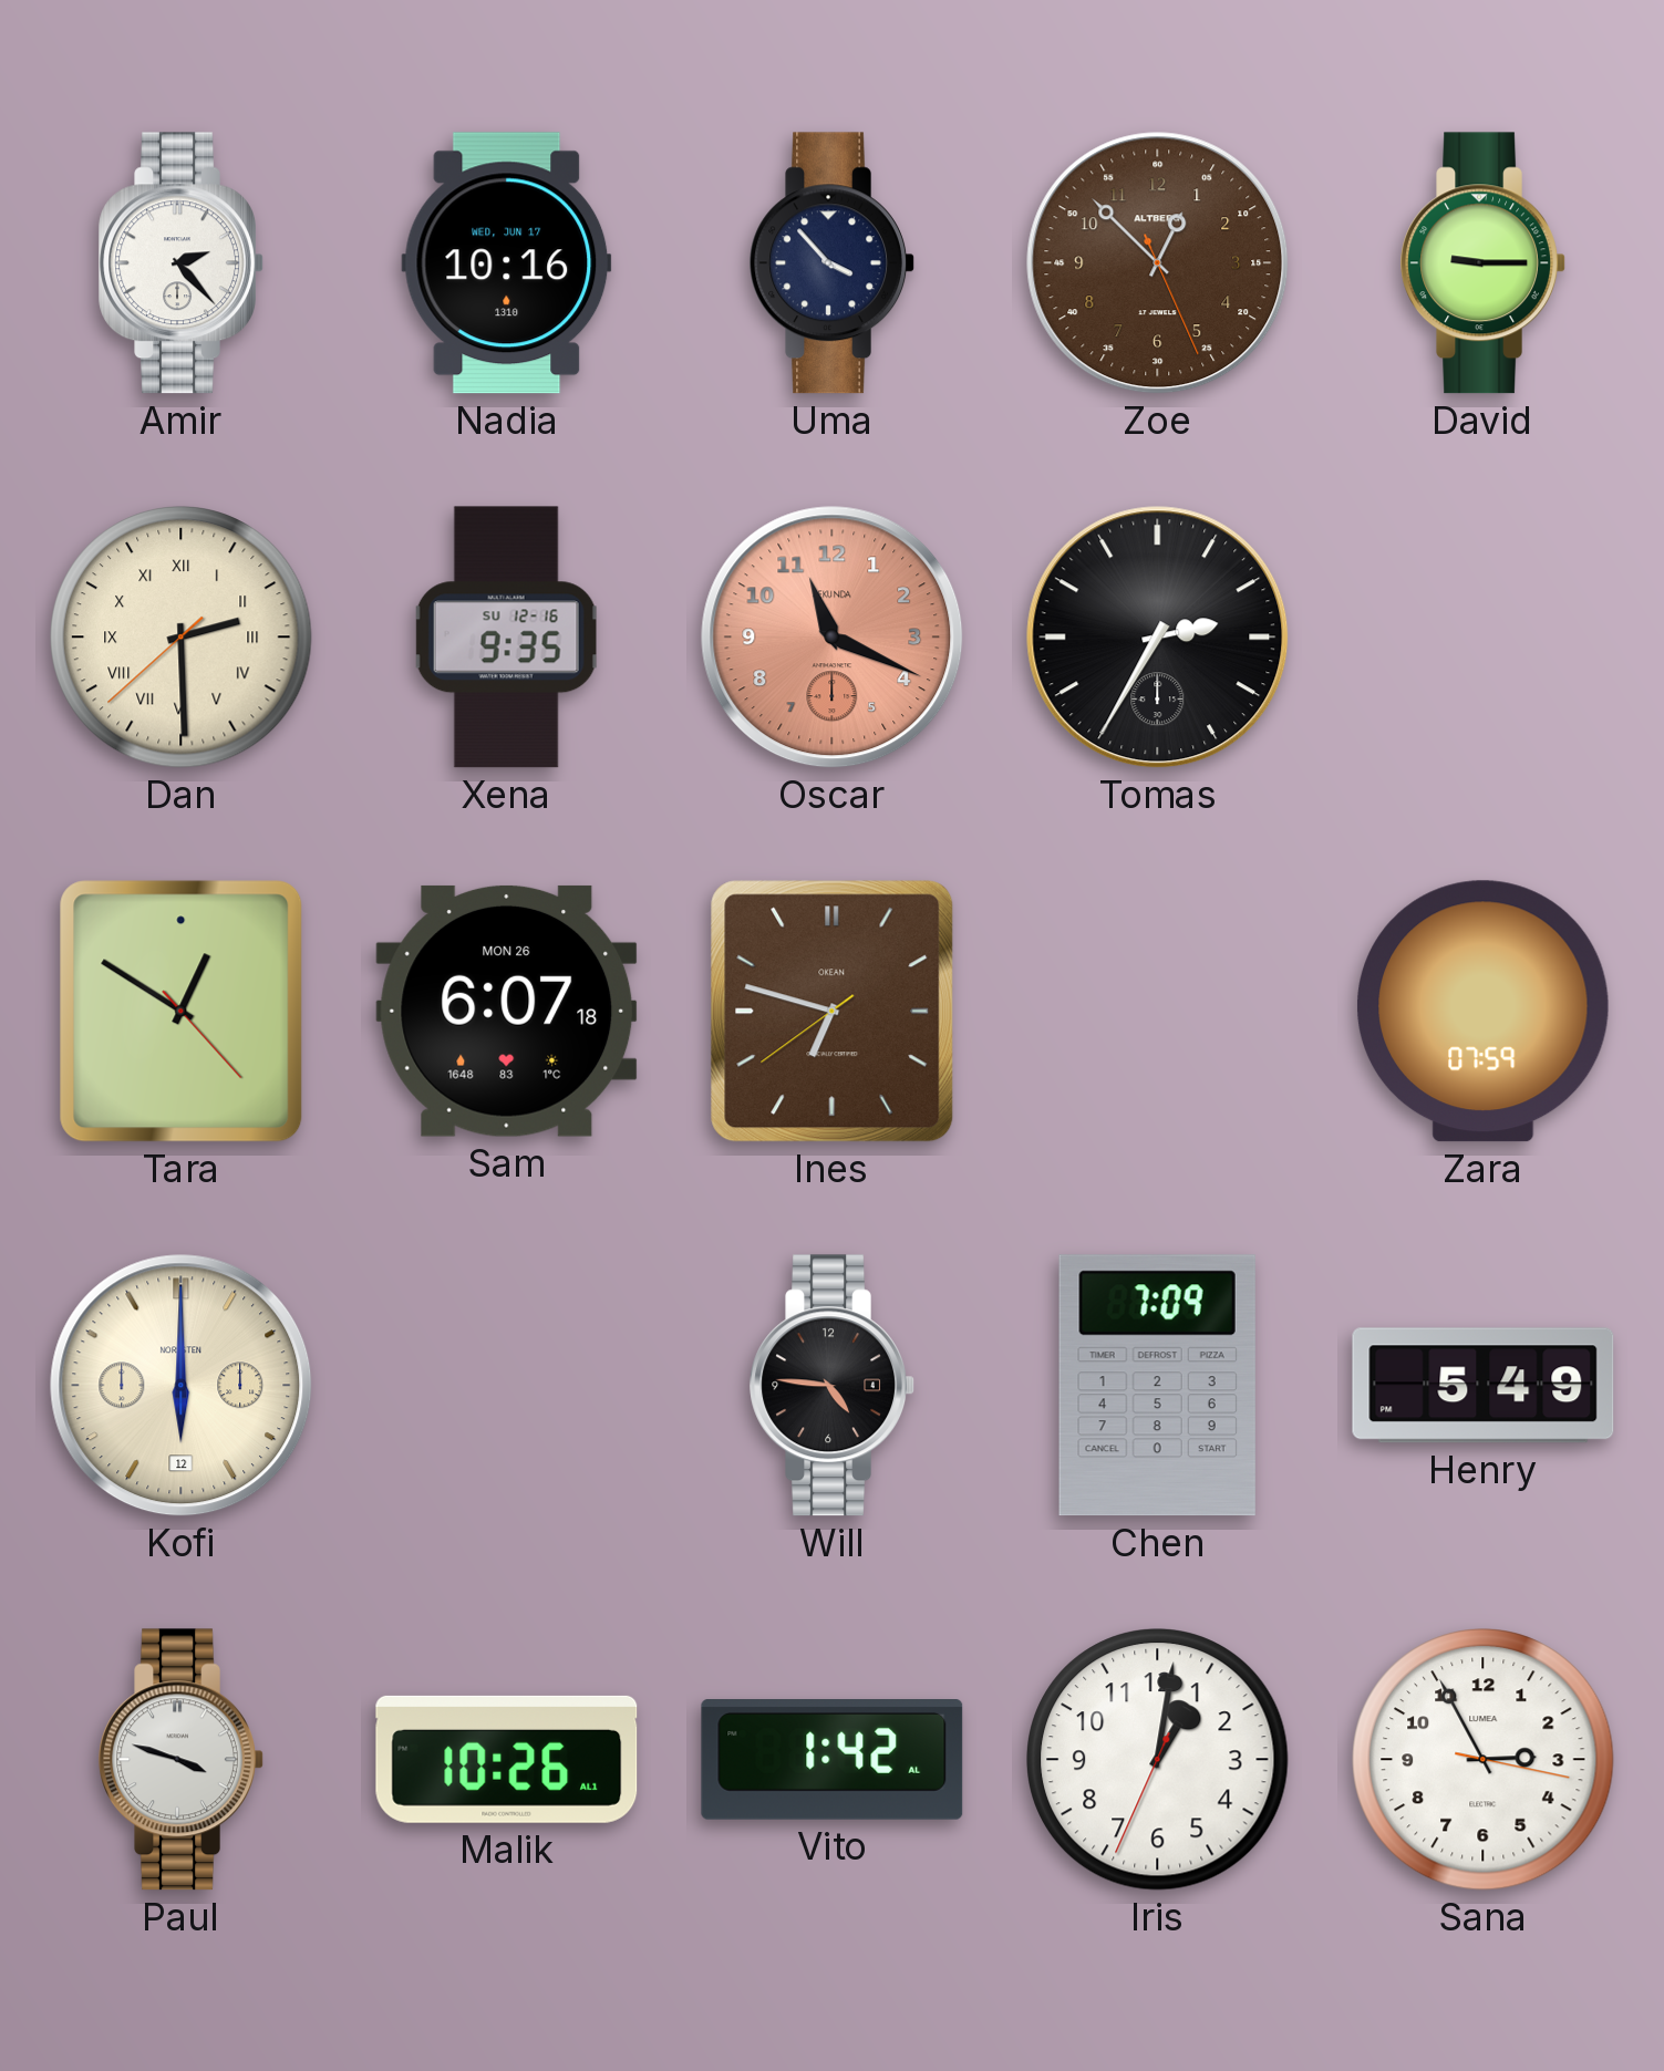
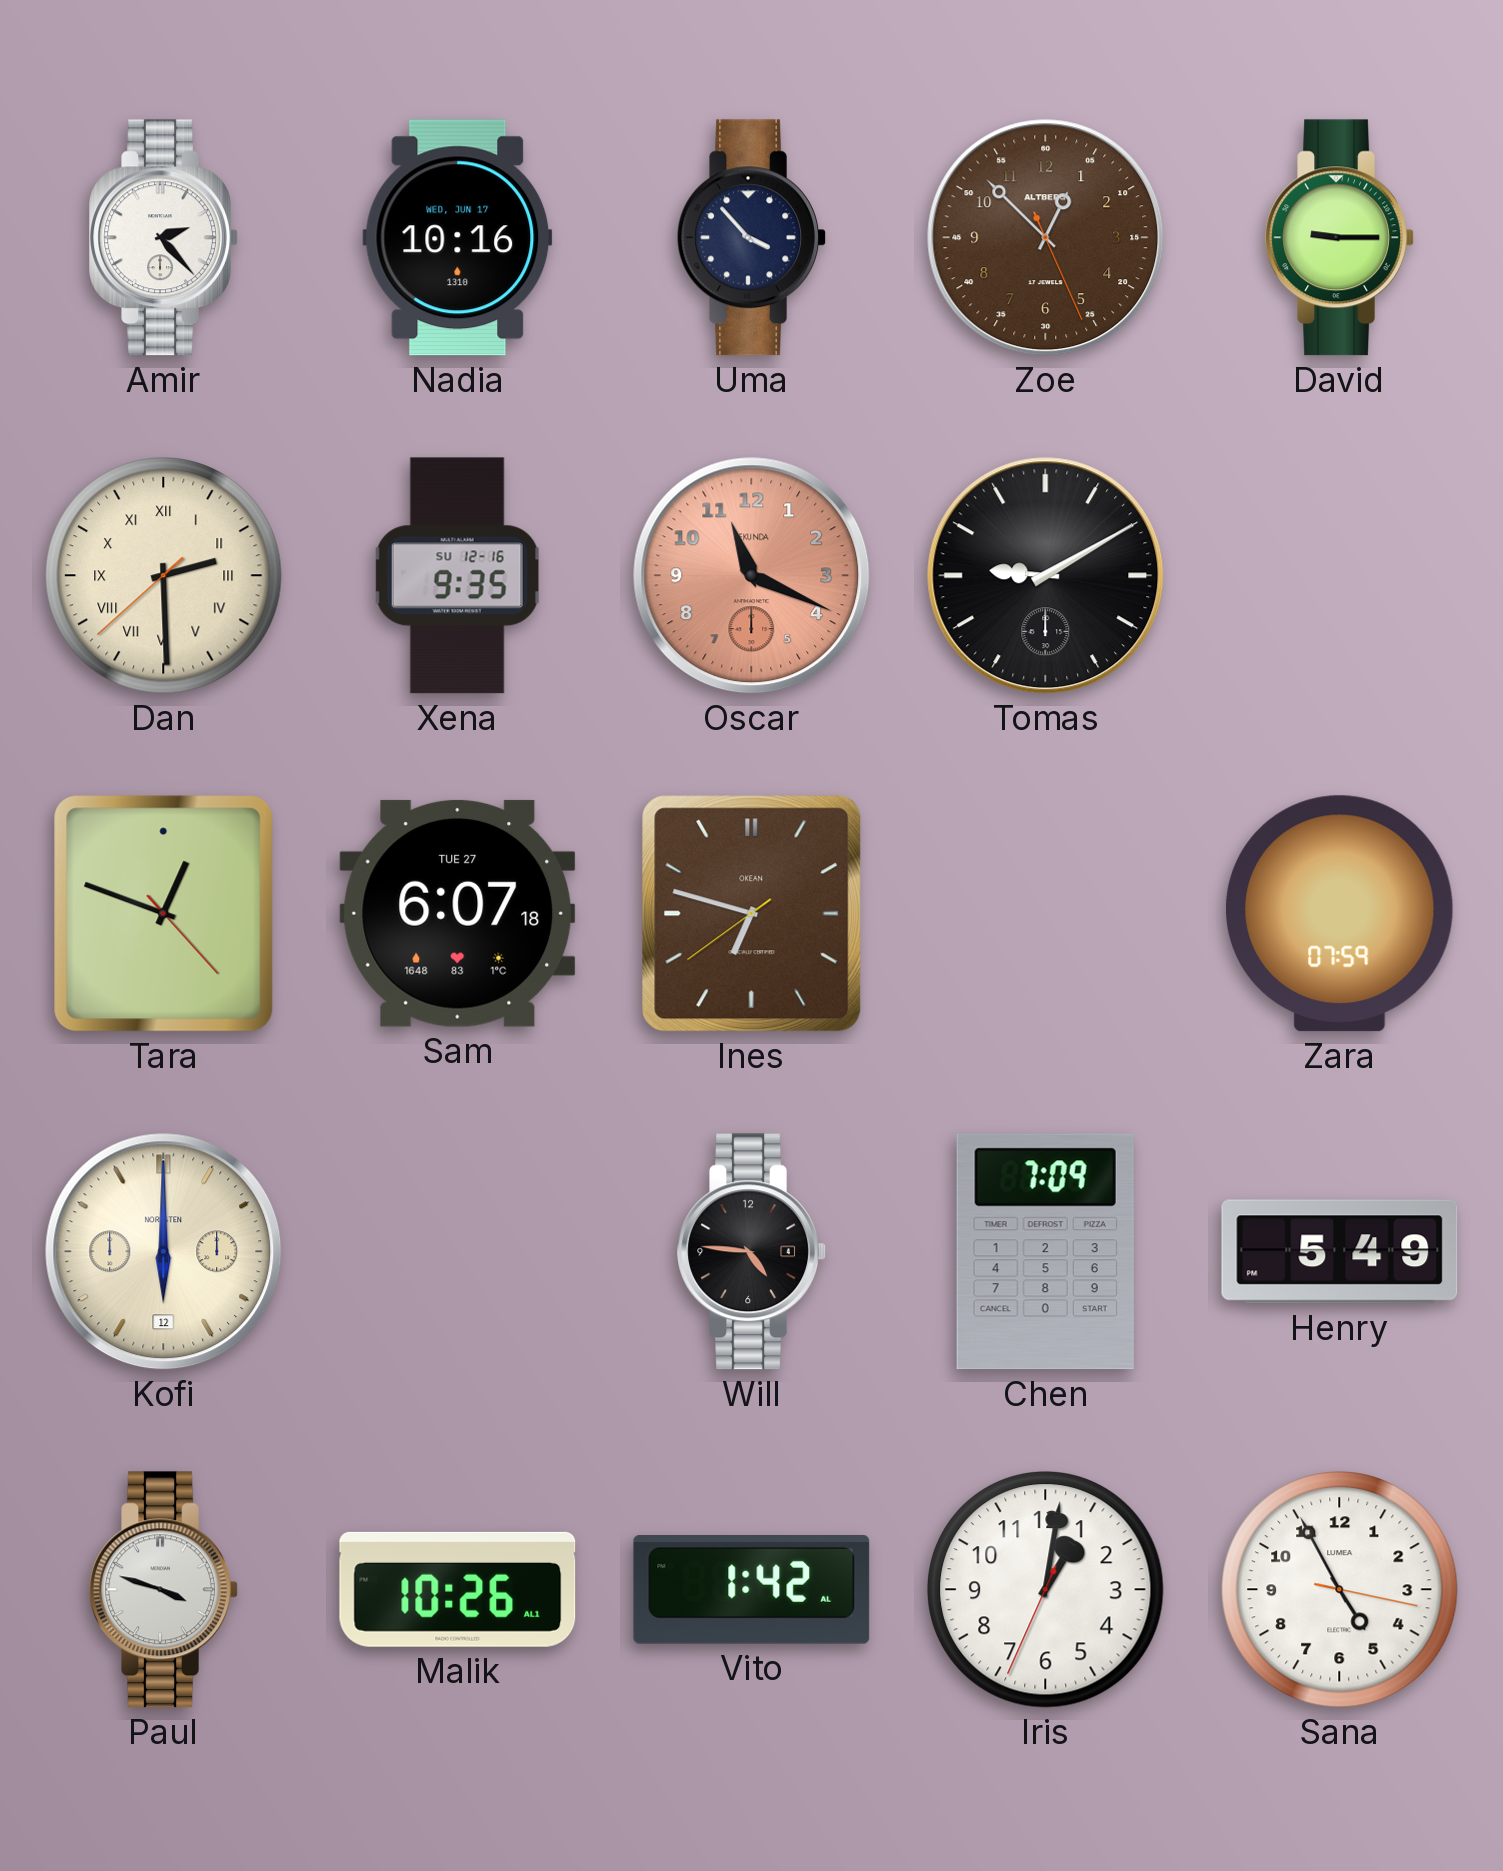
Tomas: 2:35 -> 9:10 (1046, 576)
Tara: 12:50 -> 12:48 (164, 914)
Sam date: MON 26 -> TUE 27 (458, 913)
Sana: 2:55 -> 4:55 (1340, 1590)
